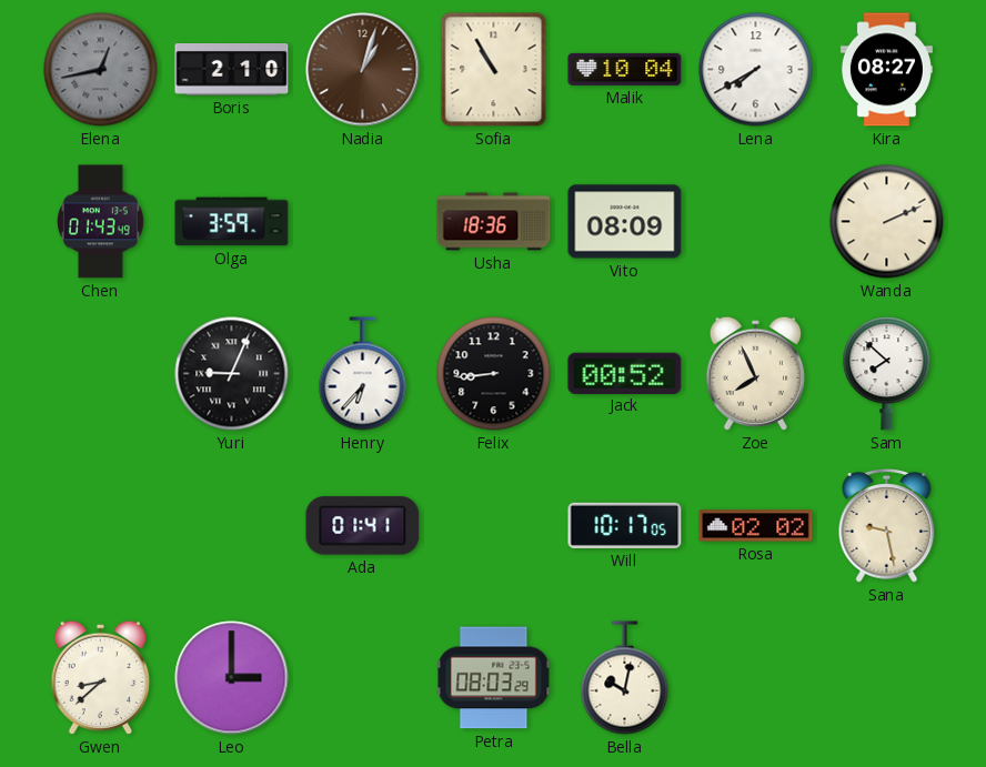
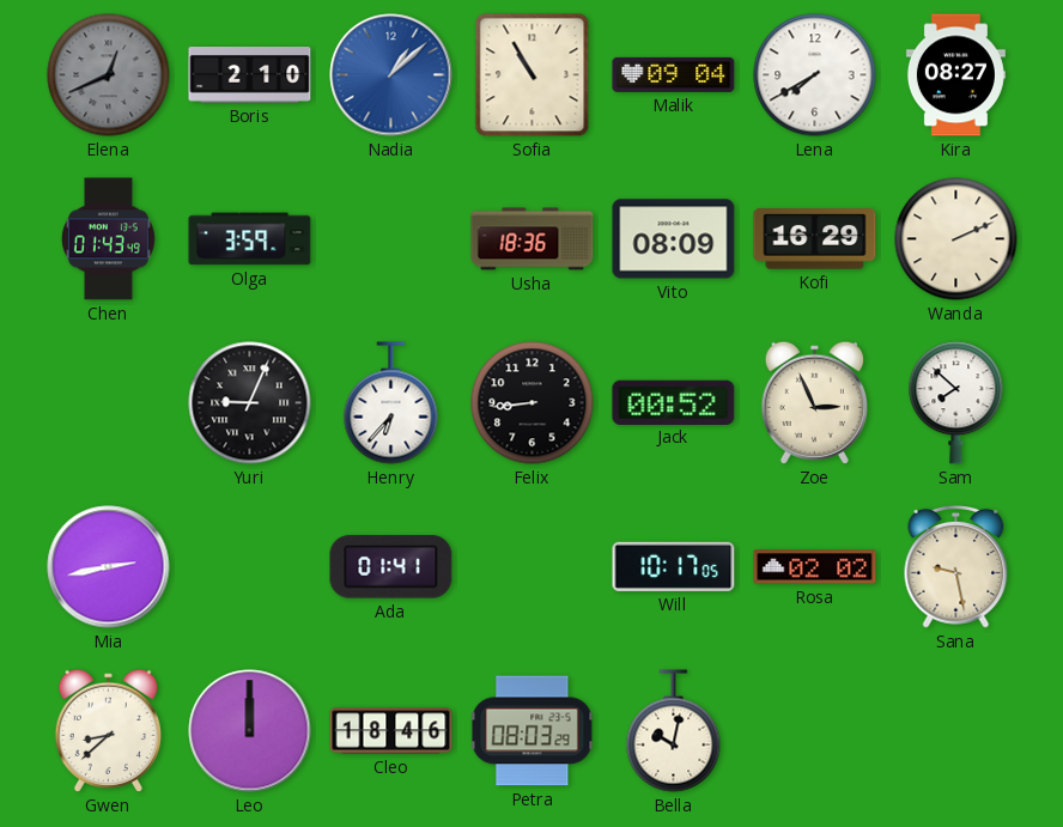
Elena: 12:43 -> 12:41 (109, 75)
Nadia: 1:03 -> 1:08 (391, 75)
Nadia dial: brown -> blue (391, 75)
Malik: 10:04 -> 09:04 (674, 74)
Kofi: none -> 16:29 (815, 239)
Zoe: 7:56 -> 2:56 (814, 402)
Mia: none -> 2:43 (109, 567)
Leo: 3:00 -> 12:00 (250, 731)
Cleo: none -> 18:46 (391, 731)
